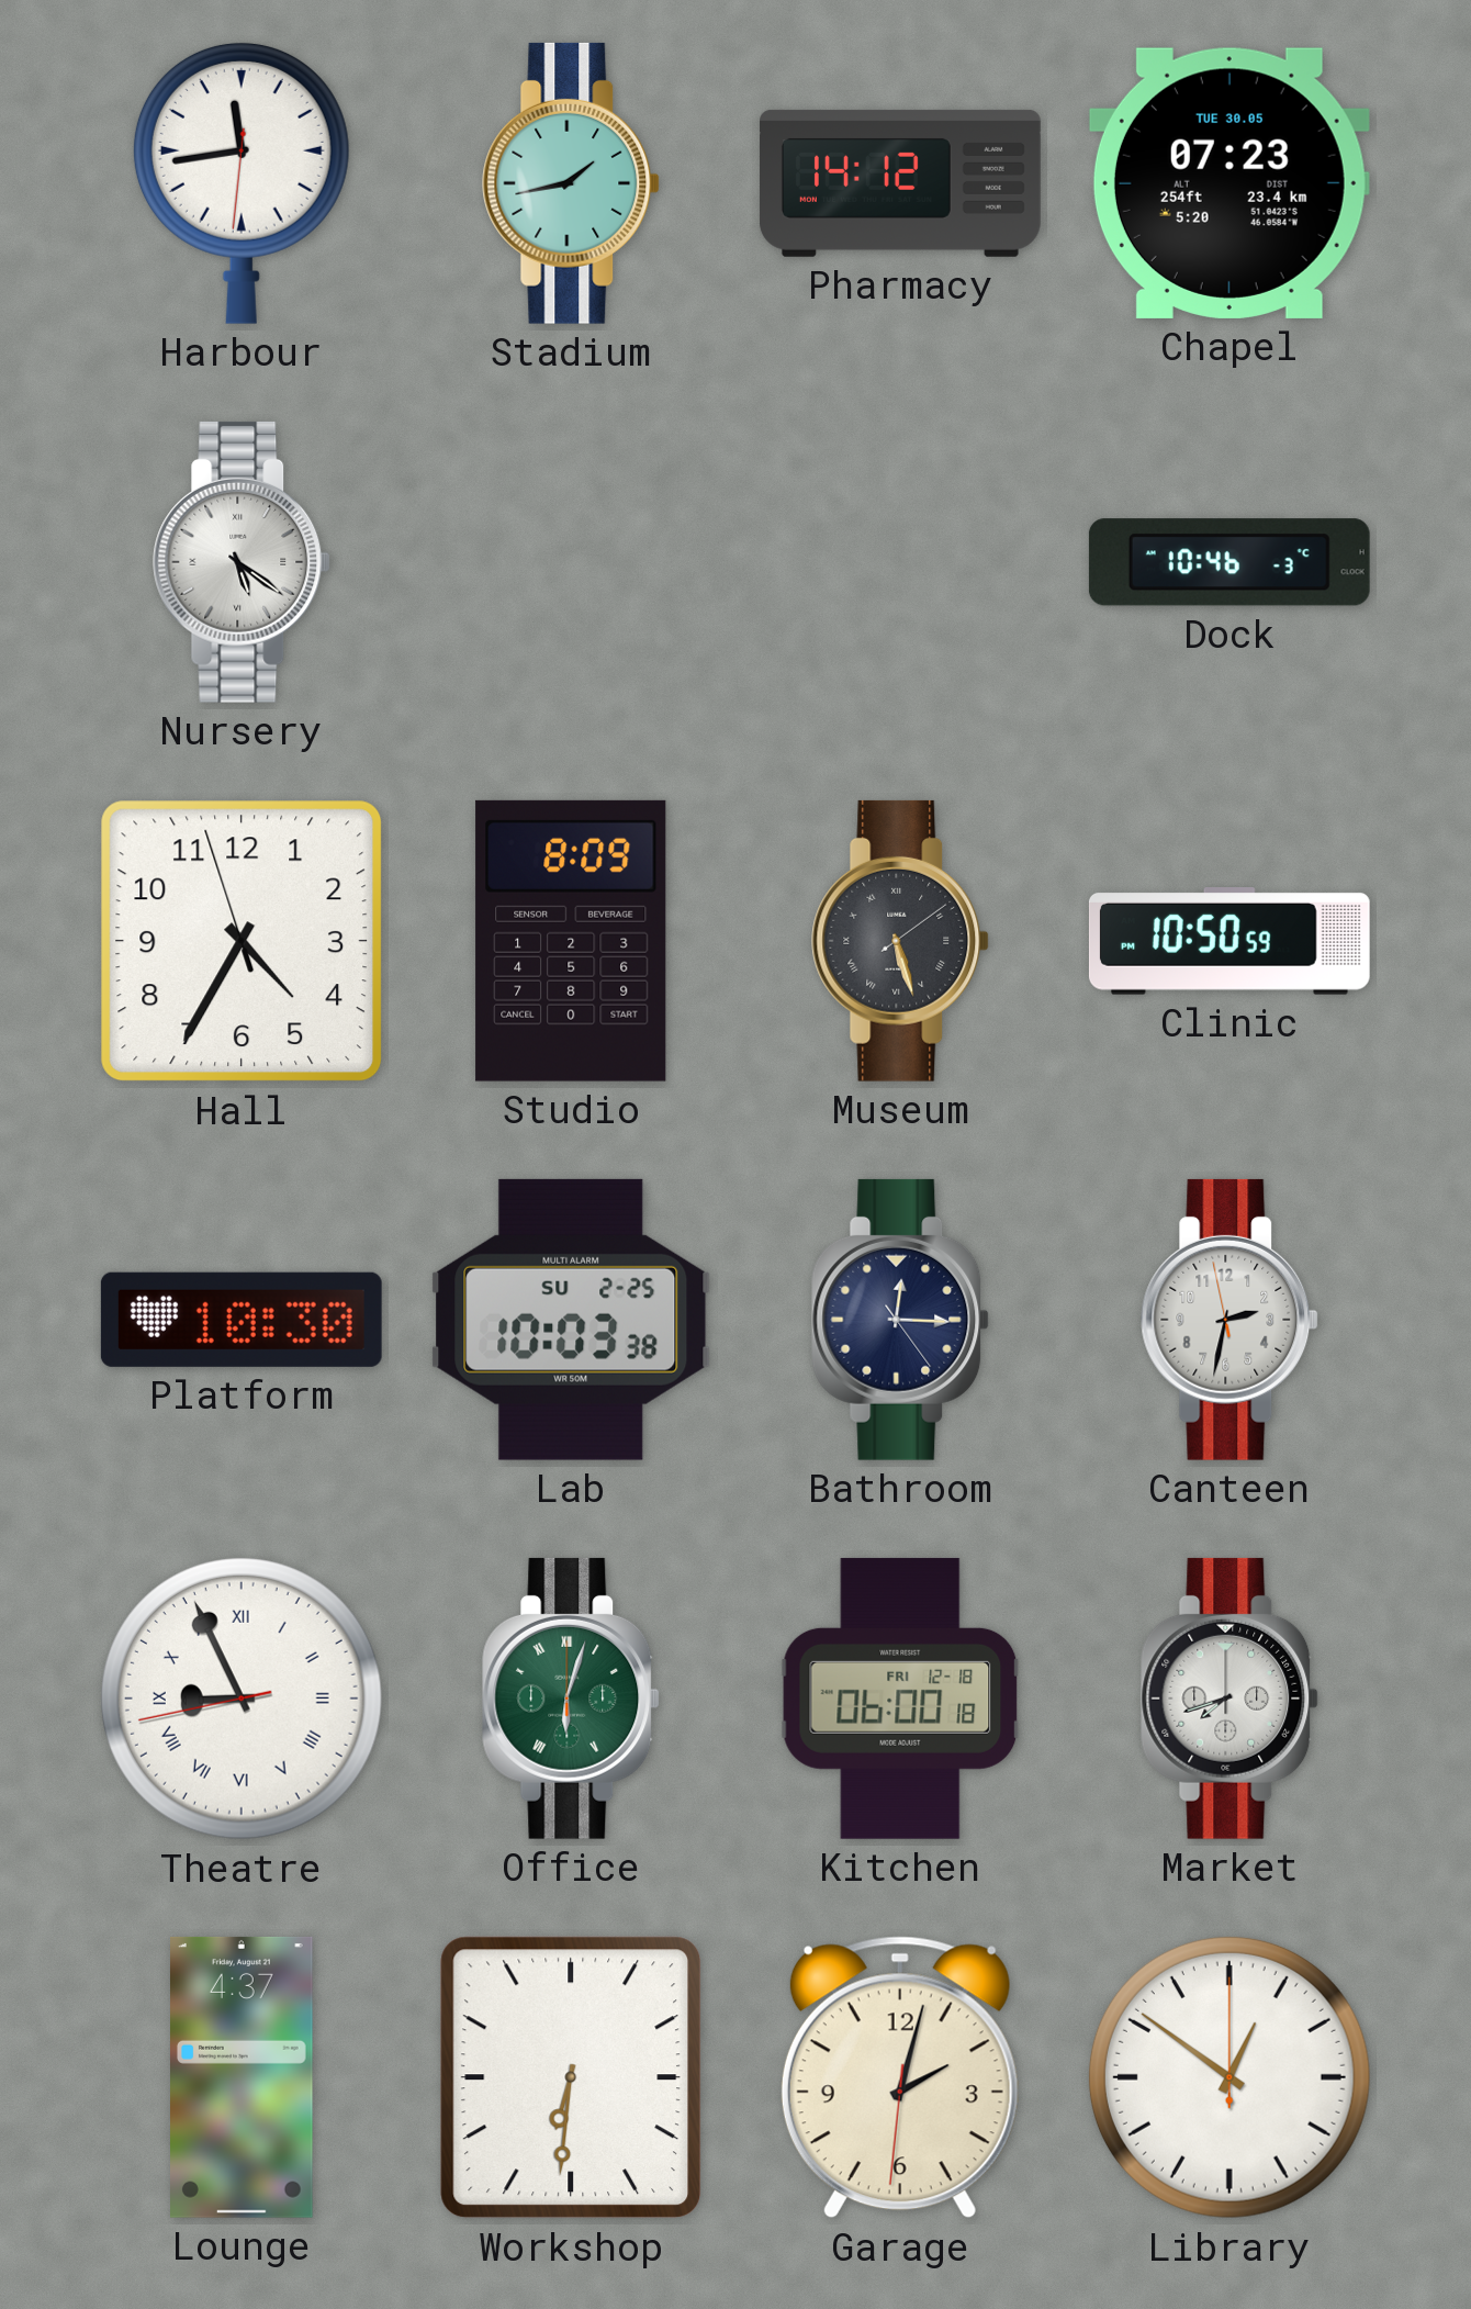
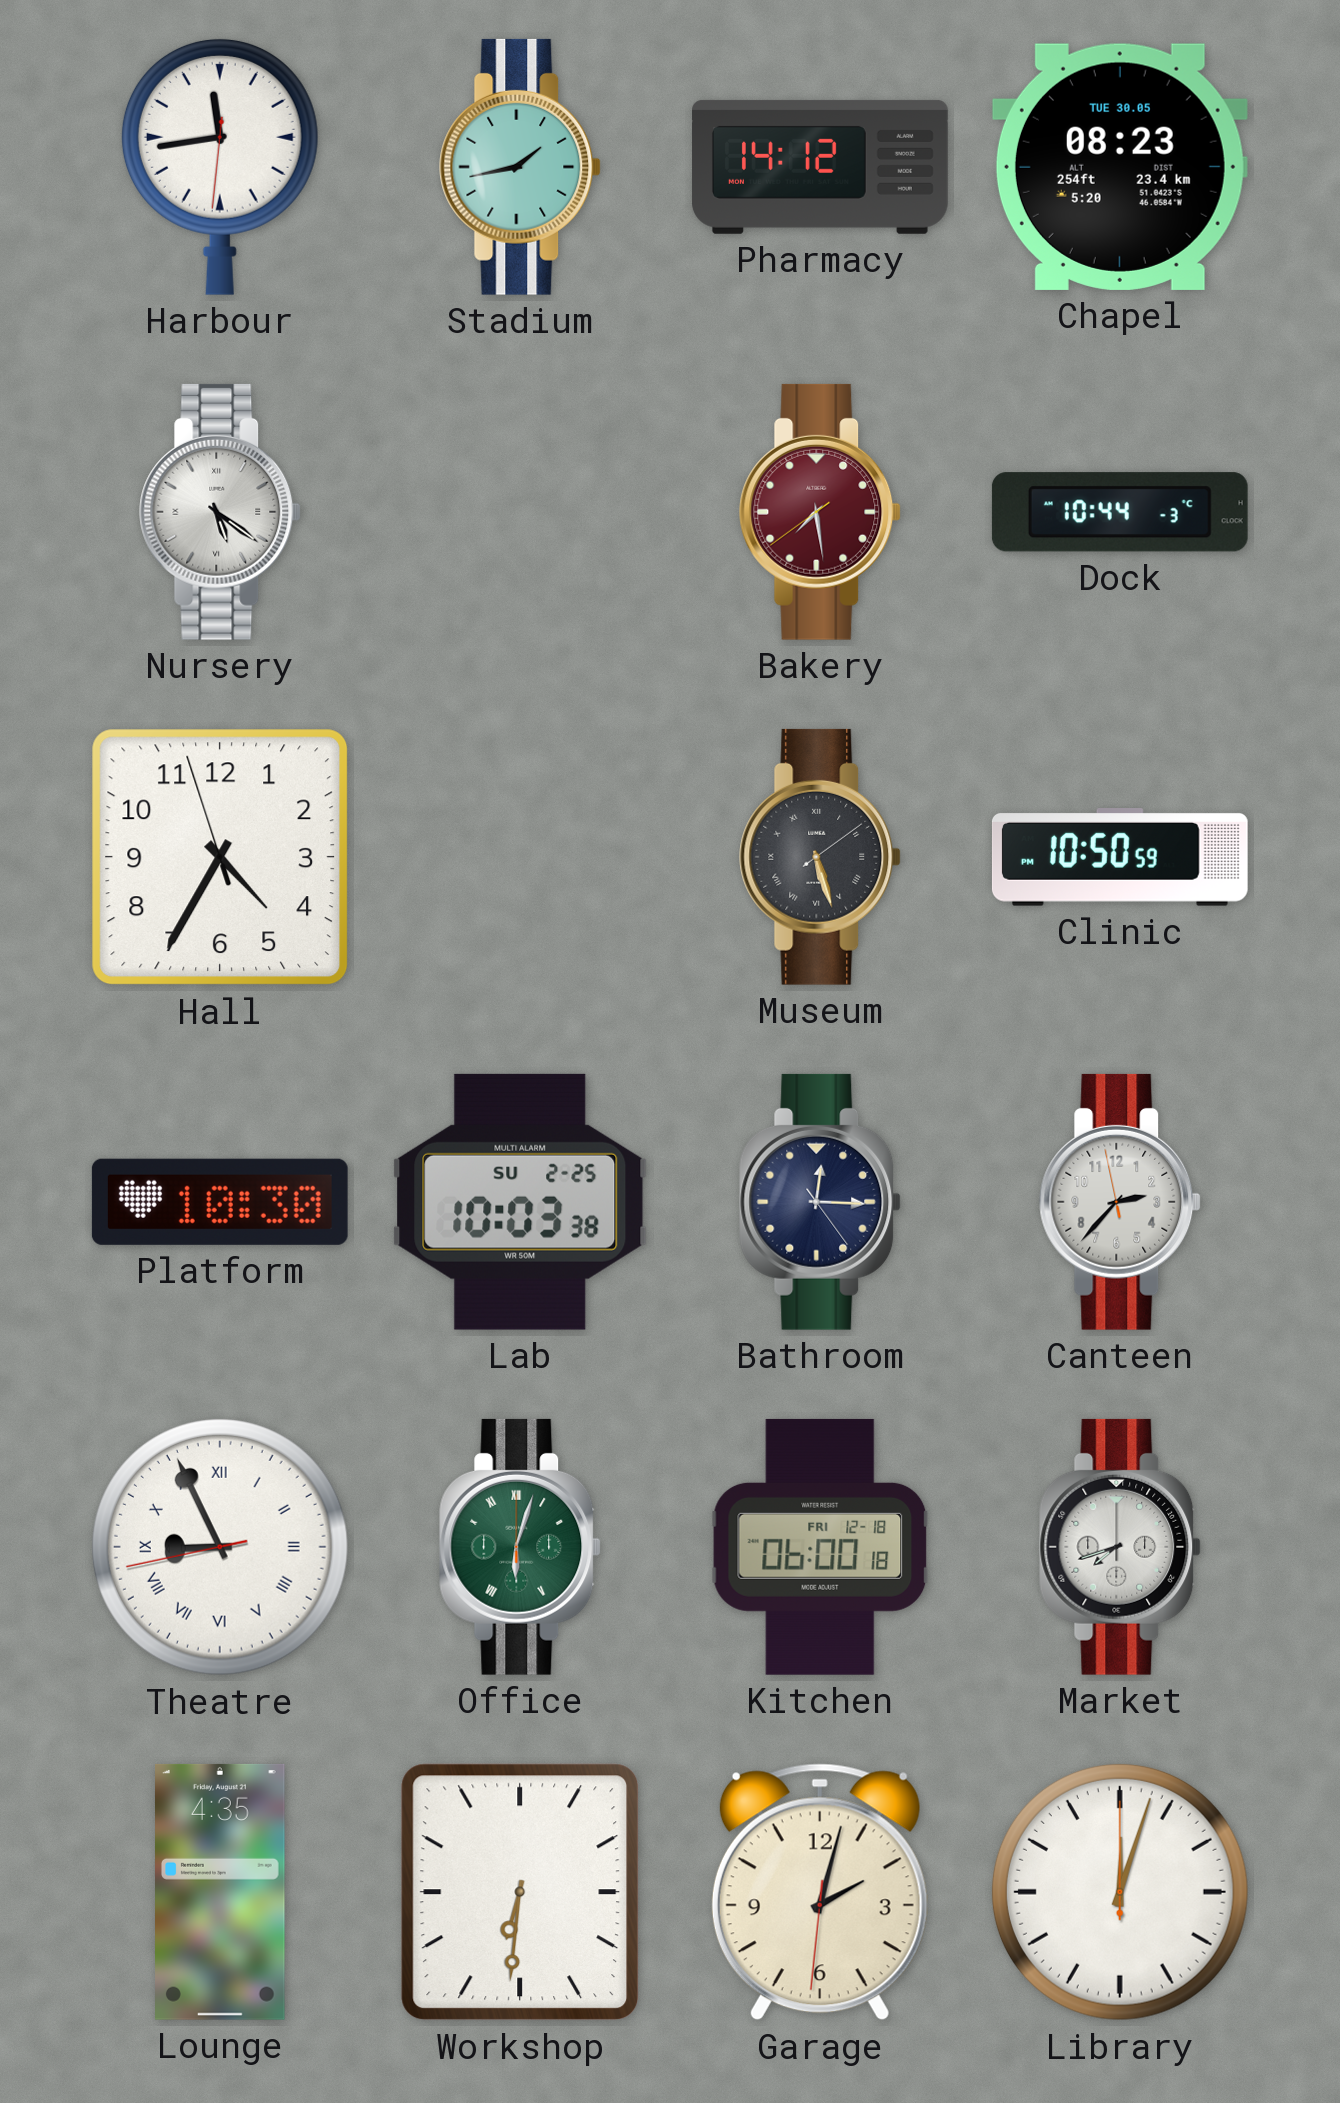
Chapel: 07:23 -> 08:23 (1120, 167)
Bakery: none -> 7:28 (820, 512)
Dock: 10:46 -> 10:44 (1120, 512)
Studio: 8:09 -> none (571, 941)
Canteen: 2:31 -> 2:36 (1120, 1202)
Lounge: 4:37 -> 4:35 (221, 1892)
Library: 12:51 -> 12:03 (1120, 1892)
